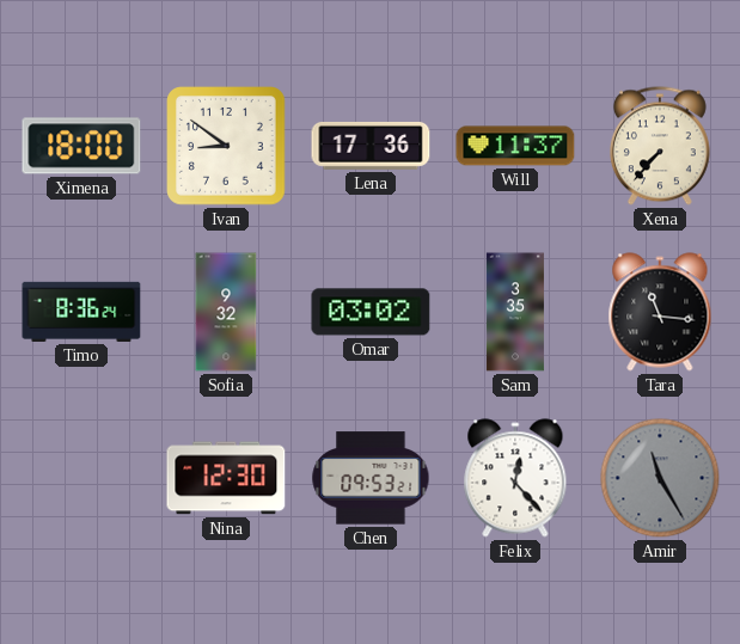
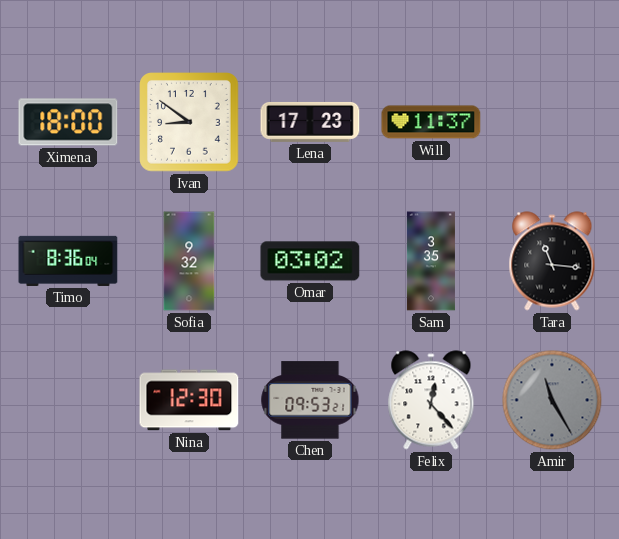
Lena: 17:36 -> 17:23 (310, 122)
Xena: 7:37 -> none (660, 146)
Timo: 8:36:24 -> 8:36:04 (68, 261)
